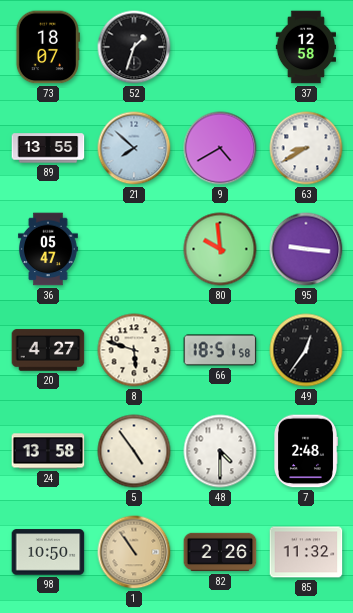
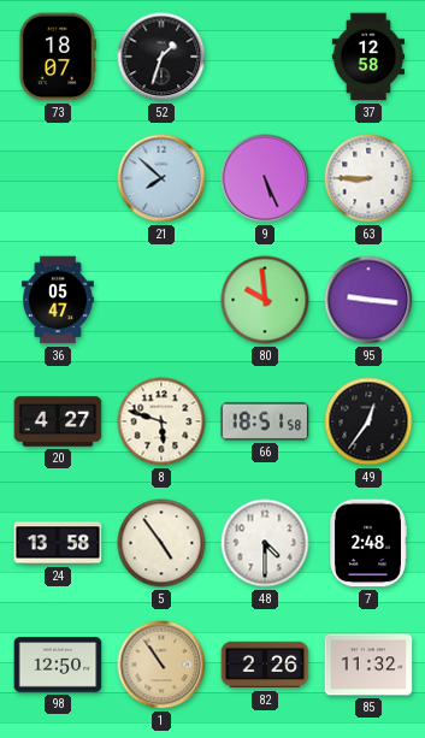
89: 13:55 -> none (48, 148)
9: 4:40 -> 5:26 (265, 178)
63: 8:40 -> 8:45 (368, 178)
98: 10:50 -> 12:50 (58, 665)
